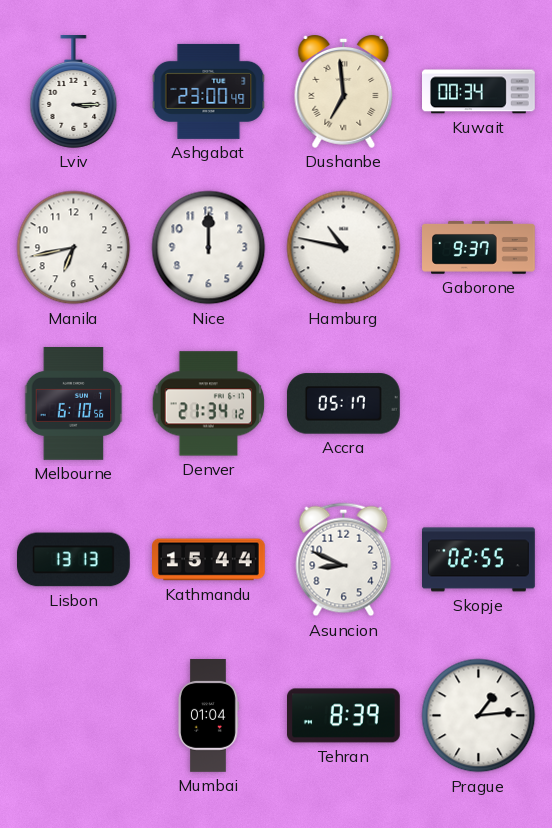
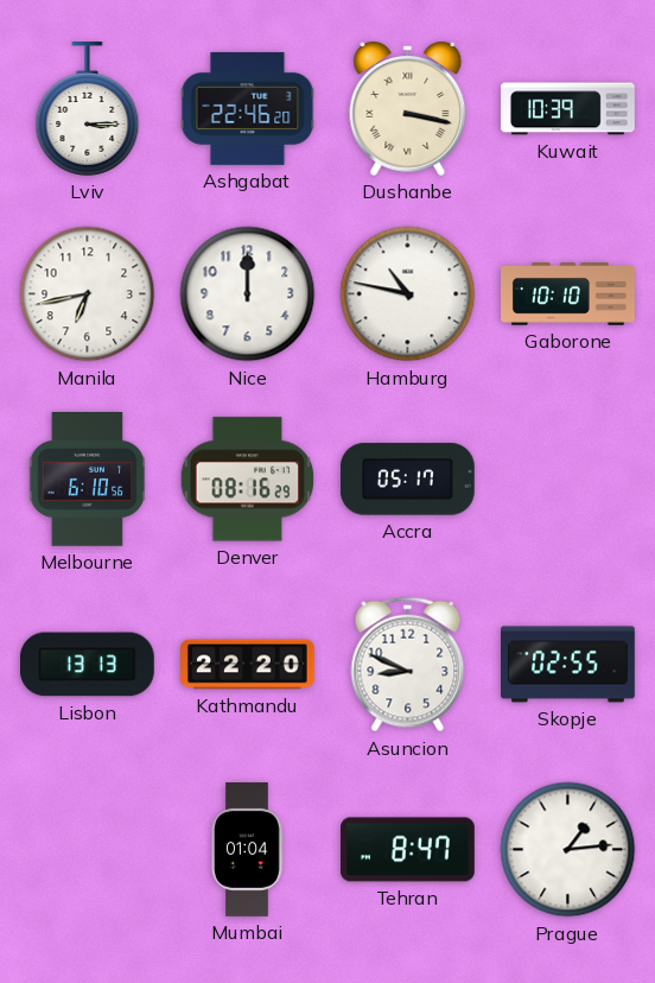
Ashgabat: 23:00 -> 22:46 (248, 108)
Dushanbe: 6:59 -> 3:17 (408, 109)
Kuwait: 00:34 -> 10:39 (568, 109)
Gaborone: 9:37 -> 10:10 (568, 294)
Denver: 21:34 -> 08:16 (248, 480)
Kathmandu: 15:44 -> 22:20 (248, 665)
Tehran: 8:39 -> 8:47 (408, 850)
